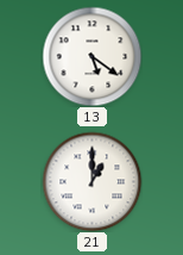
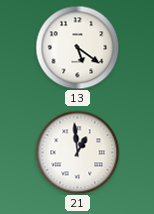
21: 1:00 -> 12:59 (77, 152)
